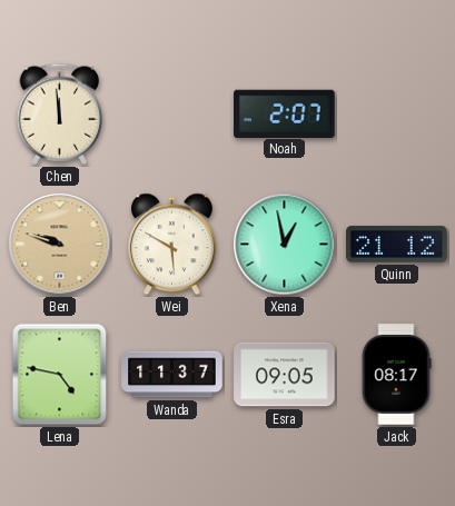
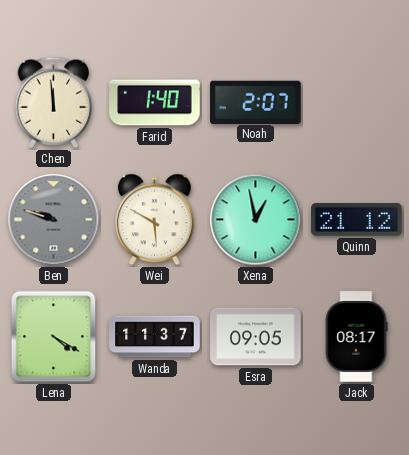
Farid: none -> 1:40 (155, 103)
Ben dial: champagne -> grey (54, 220)
Lena: 4:47 -> 4:20 (54, 337)
